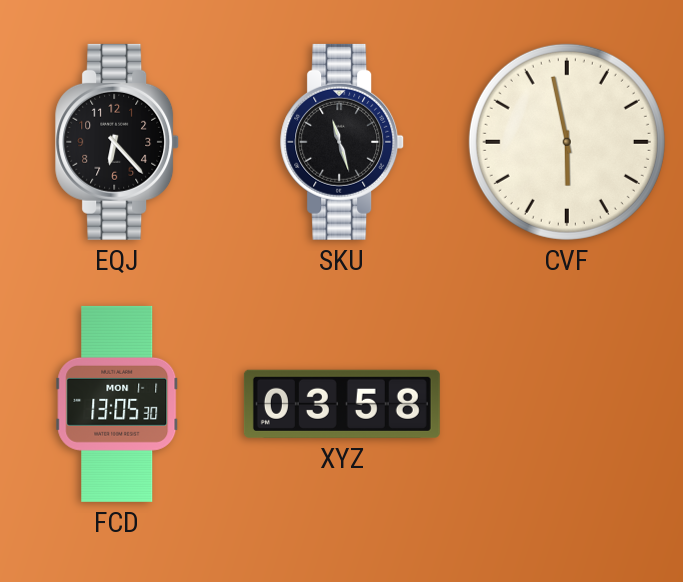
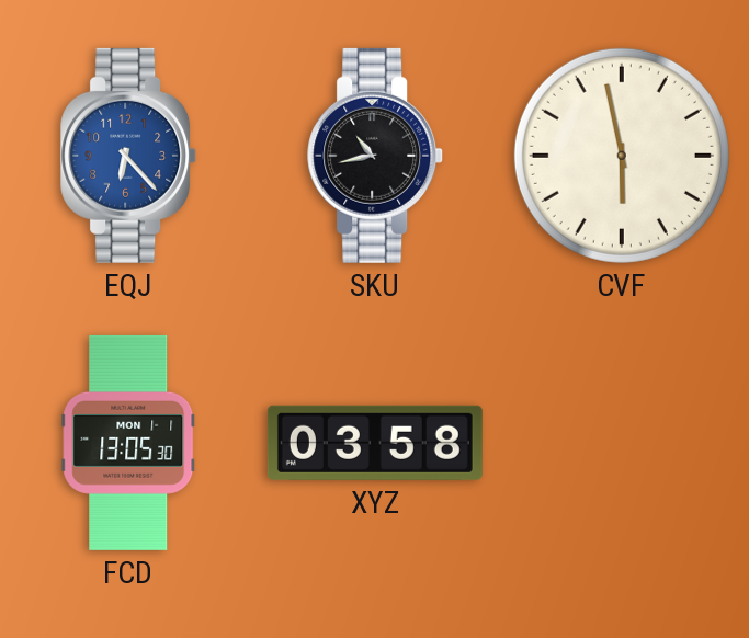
EQJ dial: black -> blue (129, 156)
SKU: 11:27 -> 10:43 (376, 156)
